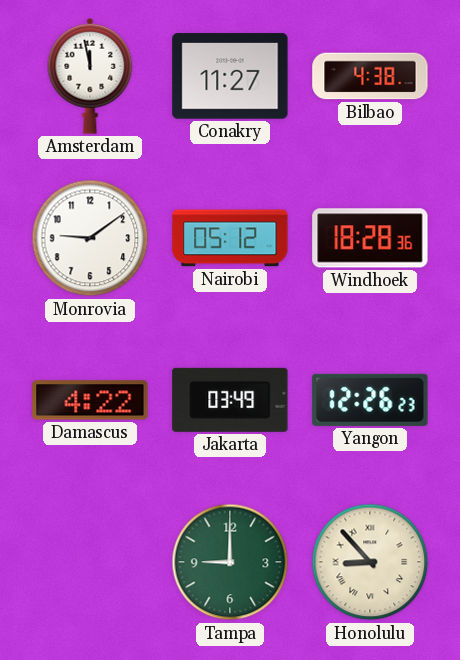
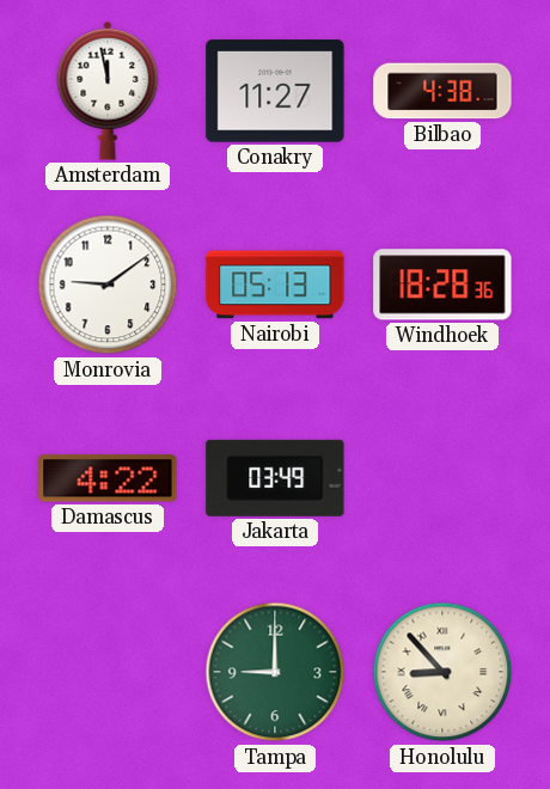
Nairobi: 05:12 -> 05:13 (275, 285)
Yangon: 12:26 -> none (370, 400)
